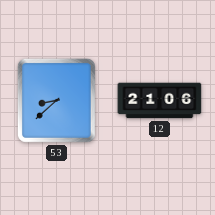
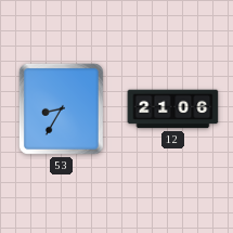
53: 8:38 -> 8:35 (61, 108)
